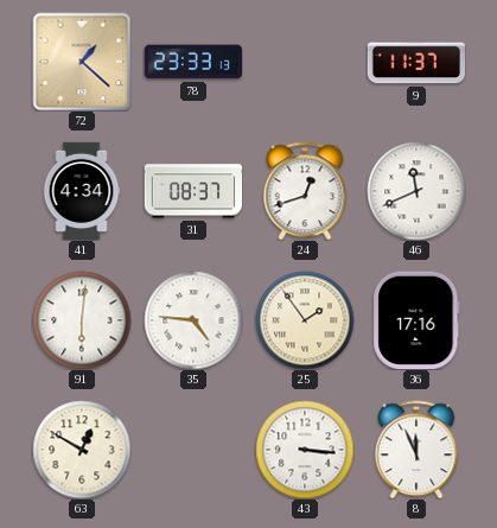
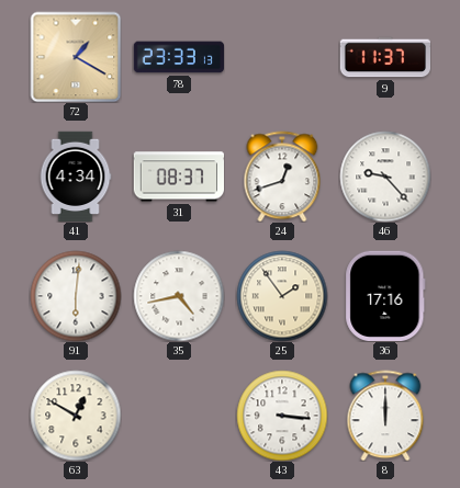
72: 1:22 -> 1:20 (76, 57)
46: 11:41 -> 9:23 (385, 177)
35: 4:46 -> 4:43 (179, 296)
8: 11:56 -> 12:00 (385, 416)
